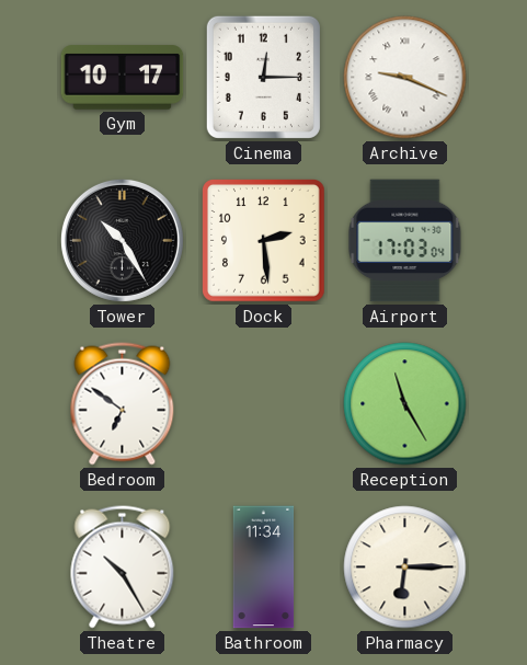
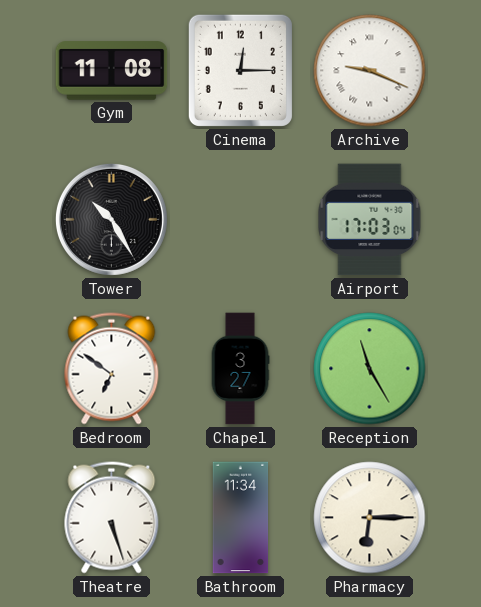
Gym: 10:17 -> 11:08 (112, 71)
Dock: 2:29 -> none (264, 241)
Chapel: none -> 3:27 (240, 369)
Theatre: 10:25 -> 5:27 (112, 518)
